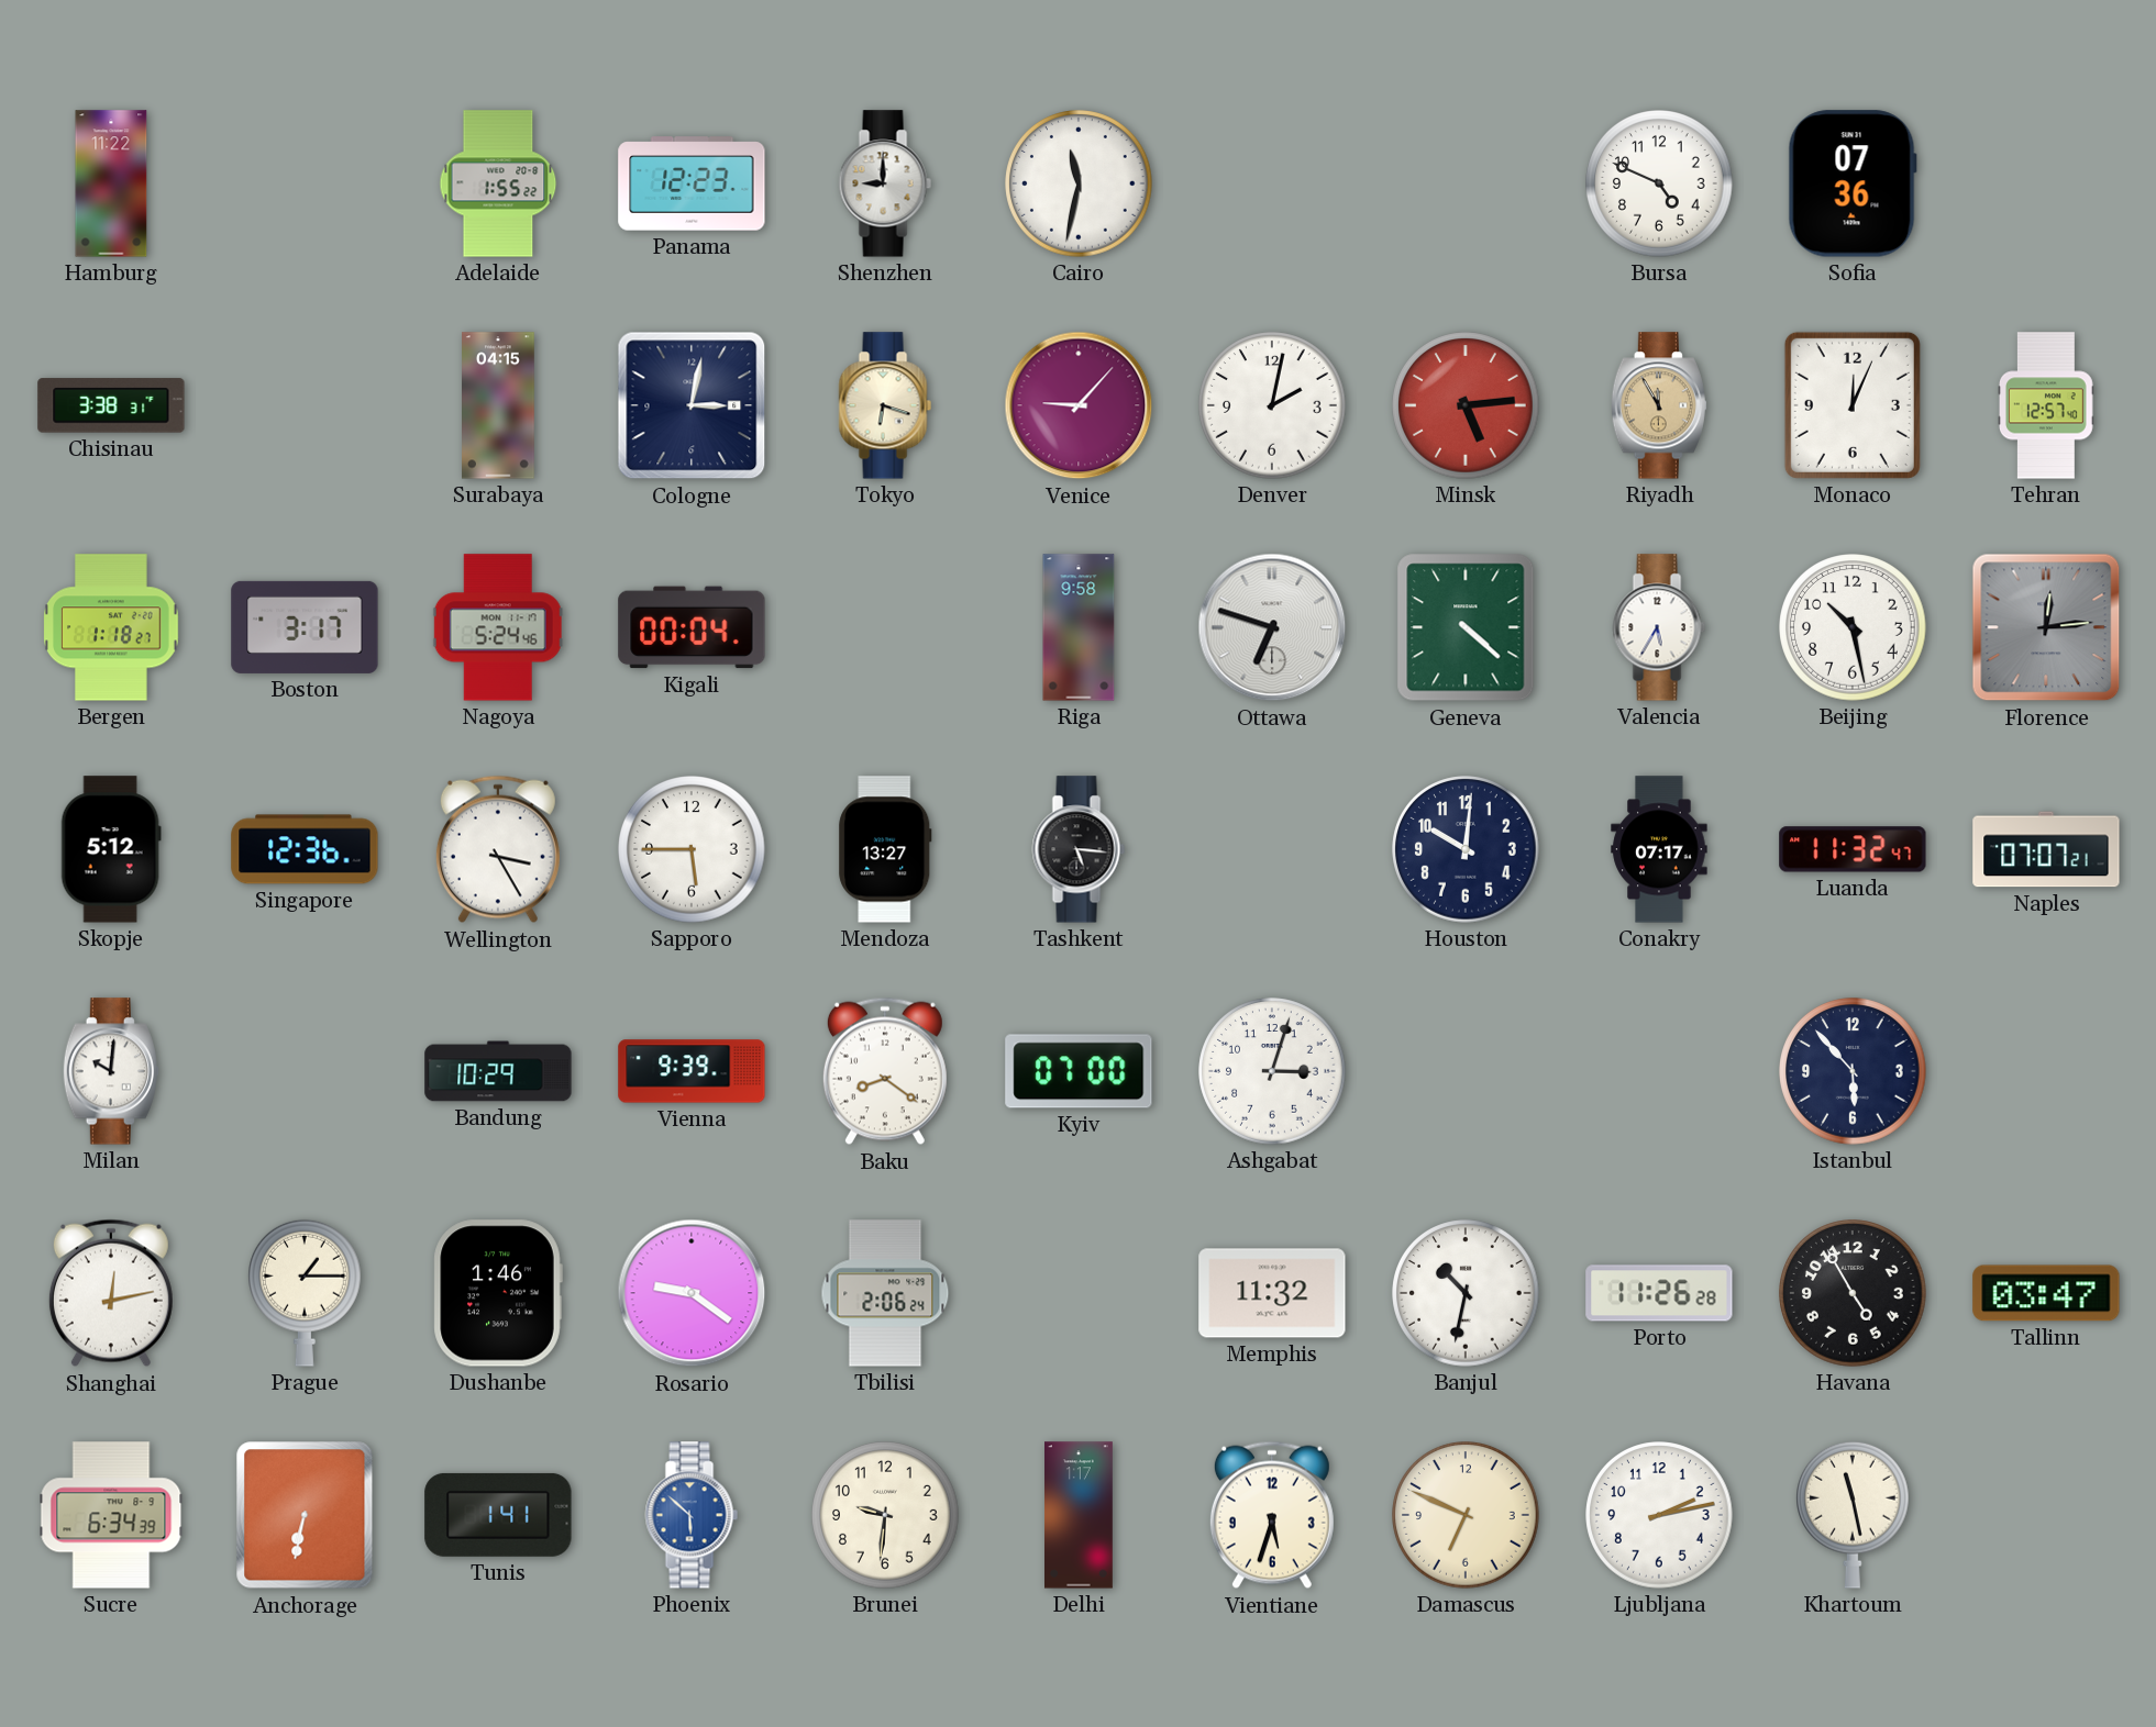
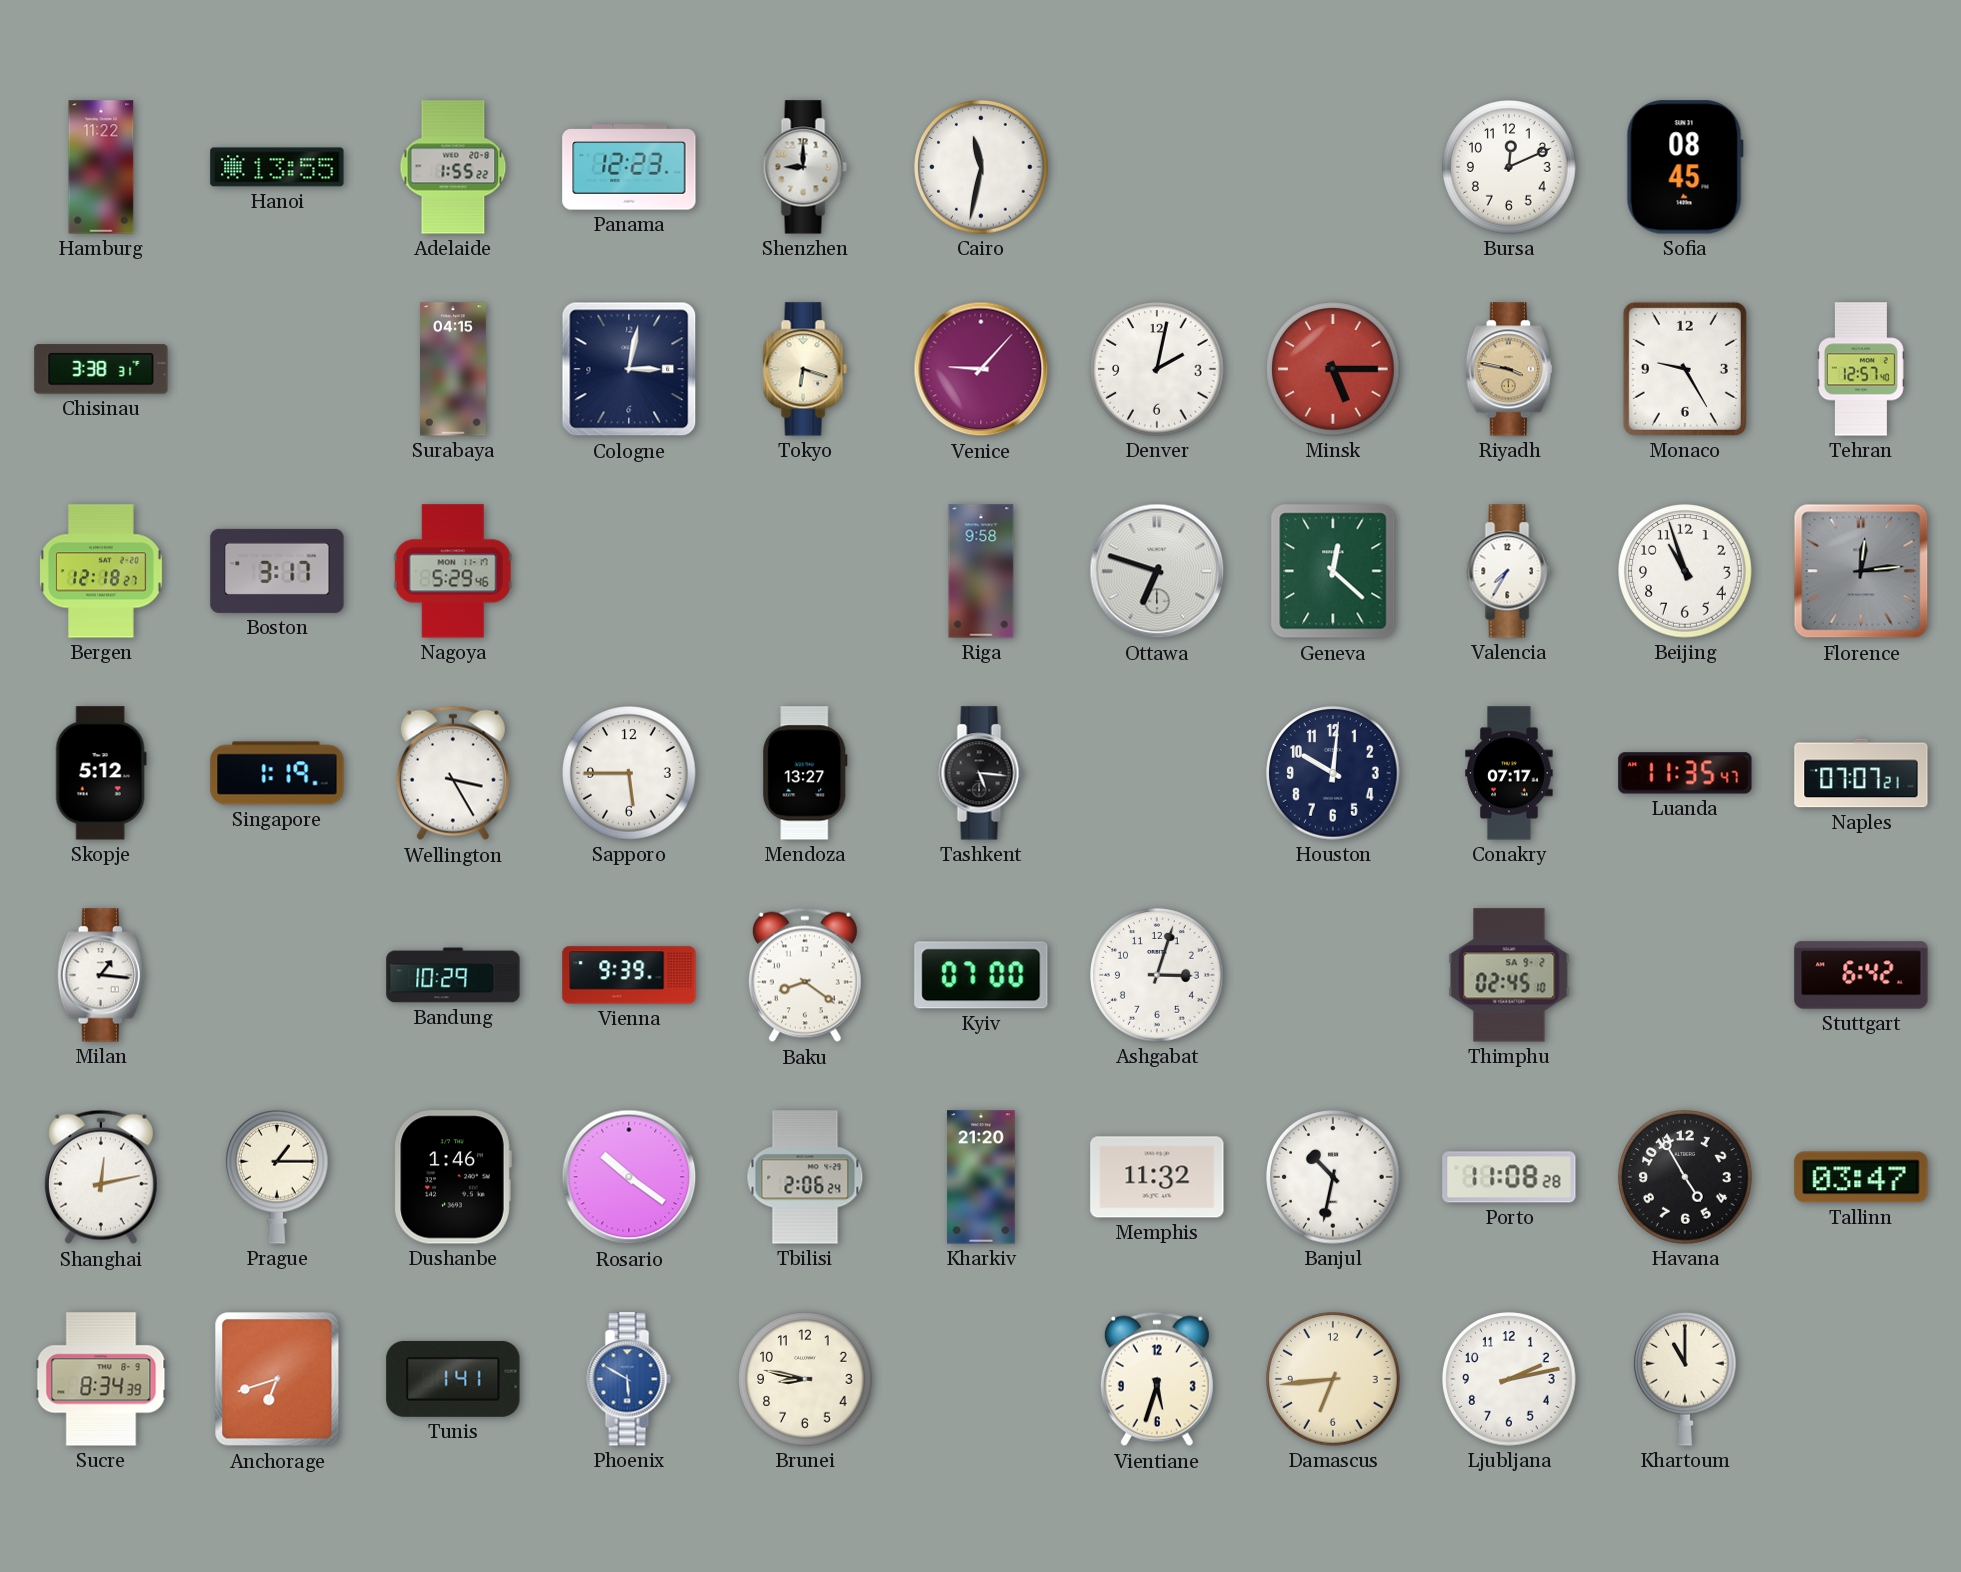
Hanoi: none -> 13:55 (277, 167)
Bursa: 4:49 -> 12:11 (1509, 167)
Sofia: 07:36 -> 08:45 (1685, 167)
Minsk: 5:14 -> 5:15 (1333, 369)
Riyadh: 11:55 -> 3:47 (1509, 369)
Monaco: 12:04 -> 9:25 (1685, 369)
Bergen: 1:18 -> 12:18 (101, 571)
Nagoya: 5:24 -> 5:29 (453, 571)
Kigali: 00:04 -> none (692, 627)
Geneva: 4:22 -> 12:22 (1333, 571)
Valencia: 5:35 -> 7:35 (1509, 571)
Beijing: 10:28 -> 10:57 (1685, 571)
Singapore: 12:36 -> 1:19 (277, 773)
Luanda: 11:32 -> 11:35 (1685, 773)
Milan: 10:01 -> 1:16 (101, 975)
Thimphu: none -> 02:45 (1509, 975)
Istanbul: 5:53 -> none (1853, 1071)
Stuttgart: none -> 6:42 (1861, 975)
Rosario: 9:21 -> 10:21 (629, 1177)
Kharkiv: none -> 21:20 (981, 1177)
Porto: 11:26 -> 11:08 (1509, 1177)
Sucre: 6:34 -> 8:34 (101, 1379)
Anchorage: 6:32 -> 6:42 (277, 1379)
Phoenix: 5:52 -> 5:50 (629, 1379)
Brunei: 9:31 -> 8:47 (805, 1379)
Delhi: 1:17 -> none (1080, 1515)
Damascus: 6:49 -> 6:44 (1333, 1379)
Khartoum: 11:28 -> 11:00 (1686, 1379)
